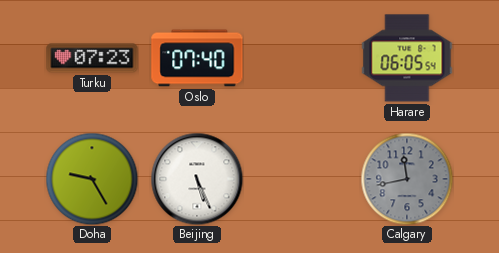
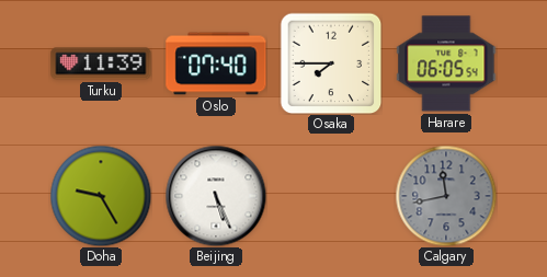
Turku: 07:23 -> 11:39 (101, 64)
Osaka: none -> 7:45 (331, 64)
